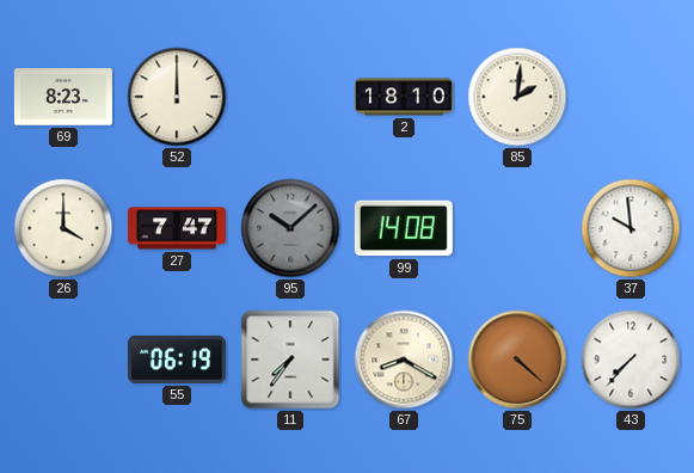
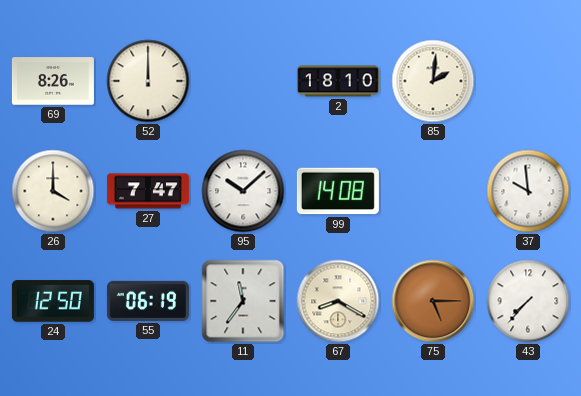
69: 8:23 -> 8:26 (53, 81)
95 dial: grey -> white (243, 191)
24: none -> 12:50 (53, 301)
11: 7:36 -> 11:36 (243, 301)
75: 4:22 -> 5:15 (433, 301)
